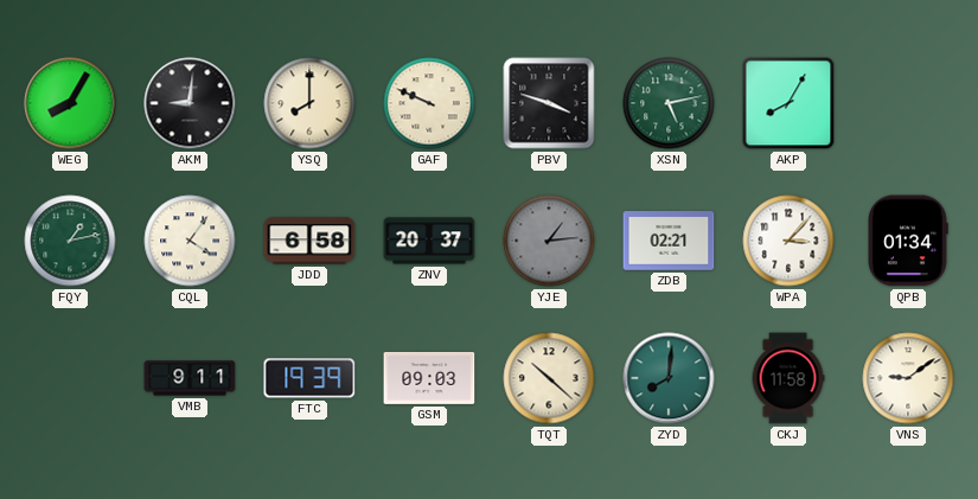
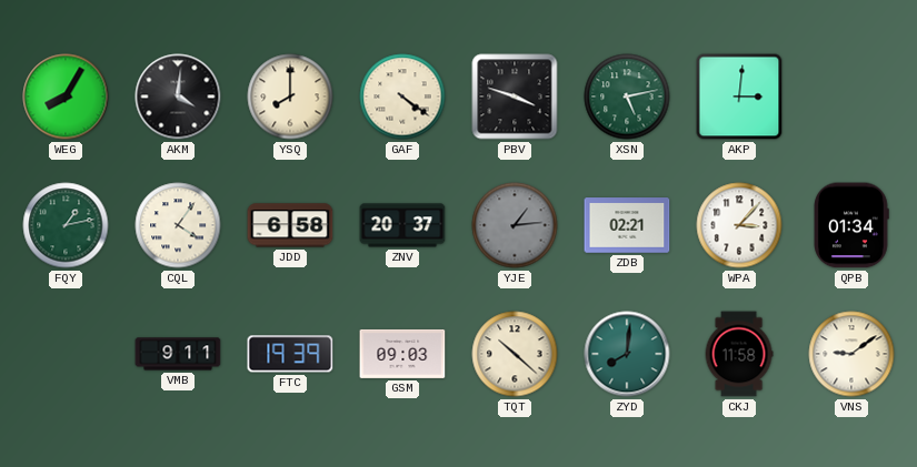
AKM: 9:01 -> 4:01 (178, 97)
GAF: 9:49 -> 4:21 (402, 97)
AKP: 8:05 -> 3:01 (739, 97)
